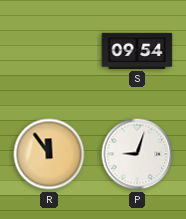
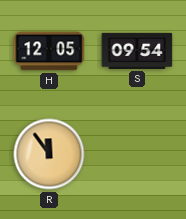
H: none -> 12:05 (49, 51)
P: 9:03 -> none (137, 154)
